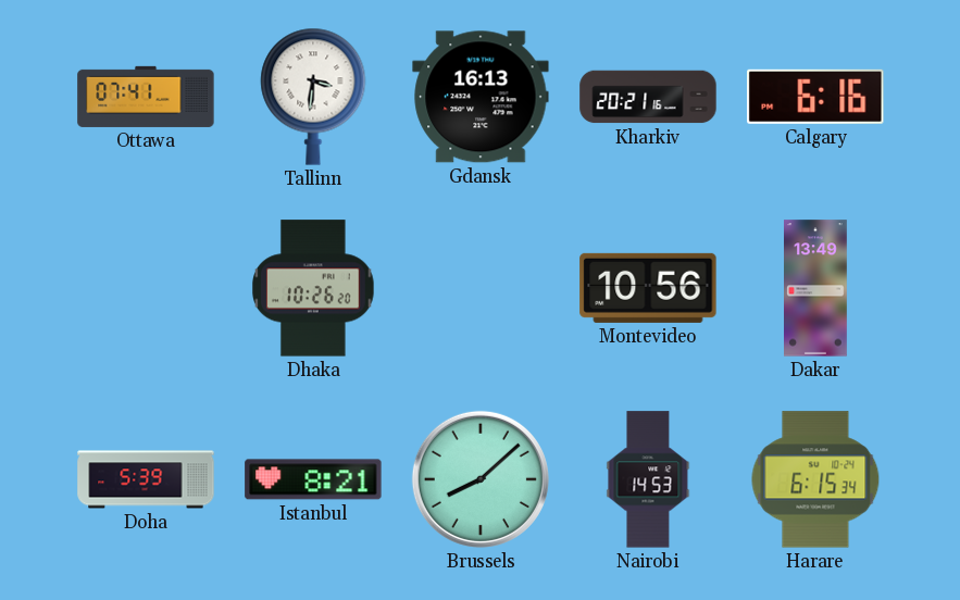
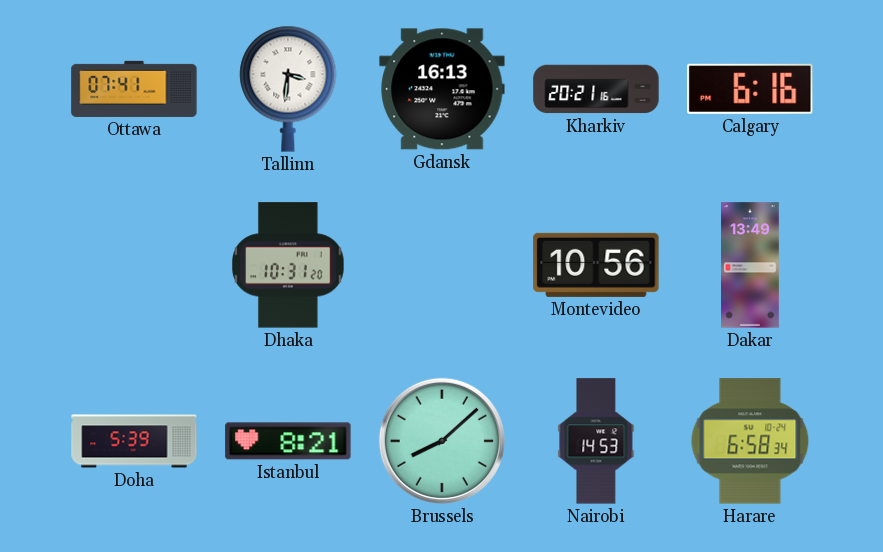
Dhaka: 10:26 -> 10:31 (289, 265)
Harare: 6:15 -> 6:58 (750, 441)
